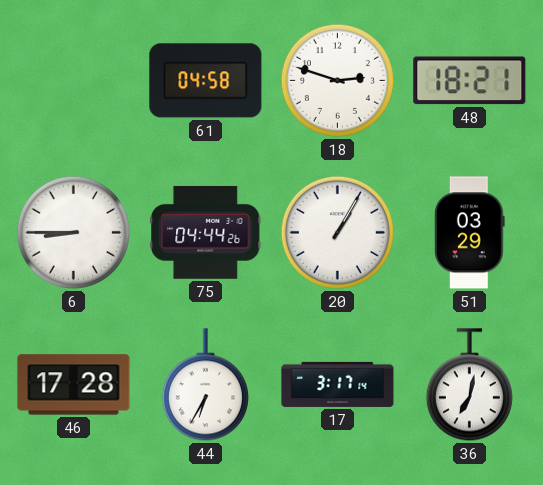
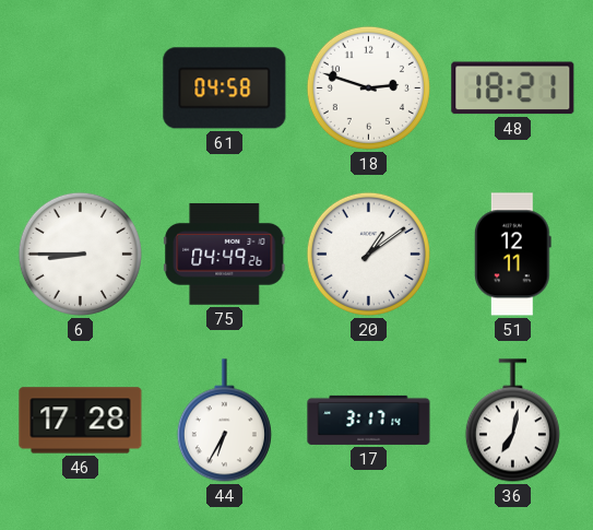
75: 04:44 -> 04:49 (225, 254)
20: 1:05 -> 1:09 (368, 254)
51: 03:29 -> 12:11 (513, 255)
